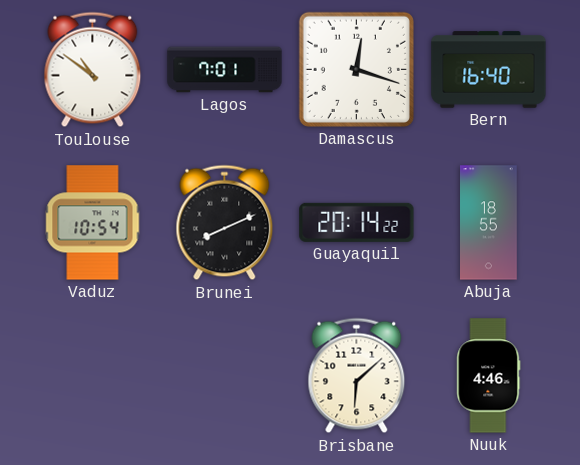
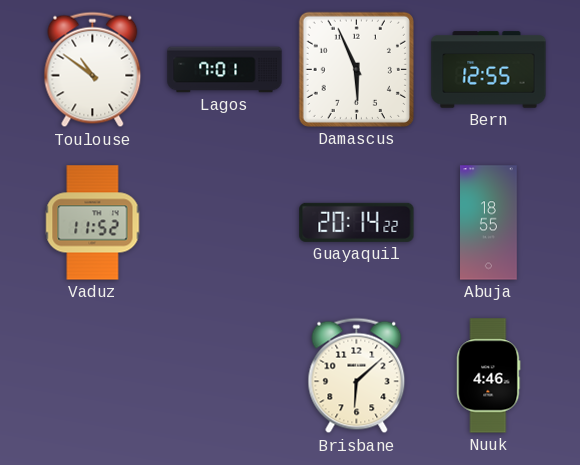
Damascus: 12:18 -> 5:56 (356, 69)
Bern: 16:40 -> 12:55 (489, 70)
Vaduz: 10:54 -> 11:52 (93, 223)
Brunei: 8:11 -> none (225, 223)
